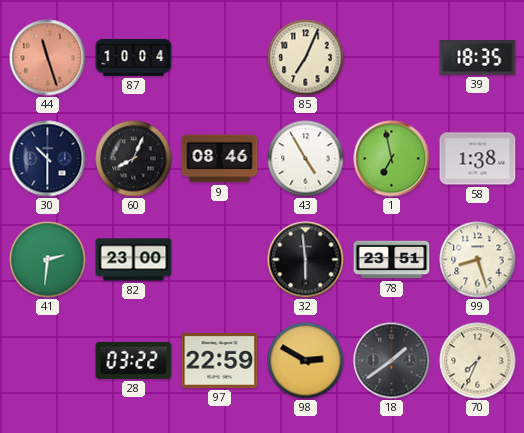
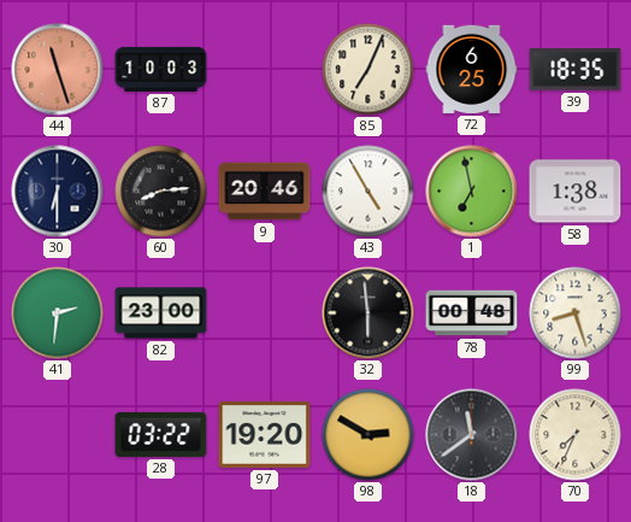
87: 10:04 -> 10:03 (161, 69)
72: none -> 6:25 (472, 69)
30: 10:30 -> 6:30 (58, 192)
60: 8:04 -> 8:14 (161, 192)
9: 08:46 -> 20:46 (265, 192)
78: 23:51 -> 00:48 (472, 313)
97: 22:59 -> 19:20 (265, 434)
18: 1:39 -> 11:39 (472, 435)
